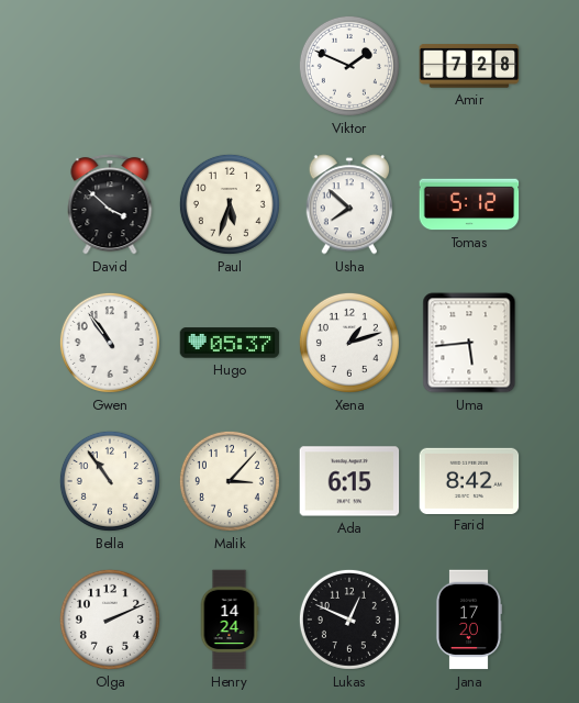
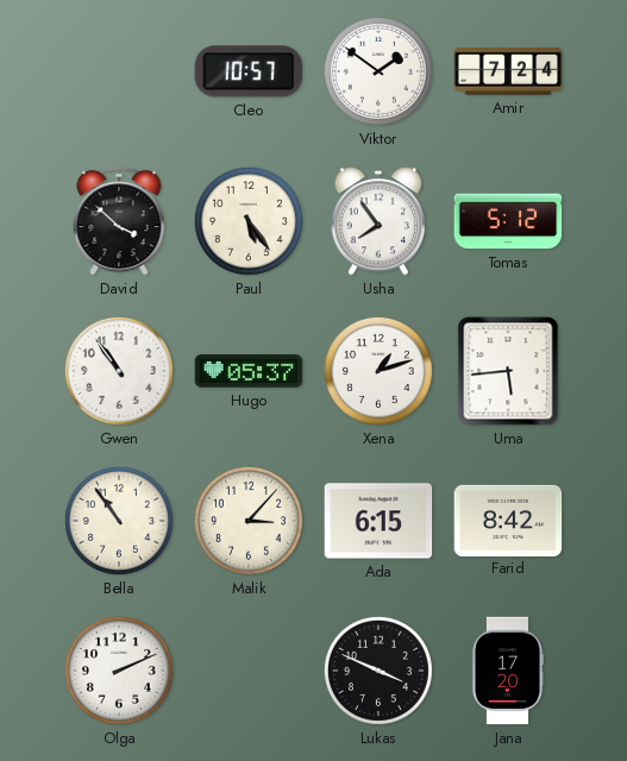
Cleo: none -> 10:57 (249, 71)
Viktor: 1:49 -> 1:51 (378, 71)
Amir: 7:28 -> 7:24 (508, 71)
Paul: 5:33 -> 5:24 (249, 221)
Usha: 7:52 -> 7:54 (377, 221)
Henry: 14:24 -> none (230, 620)
Lukas: 12:49 -> 3:49 (378, 671)
